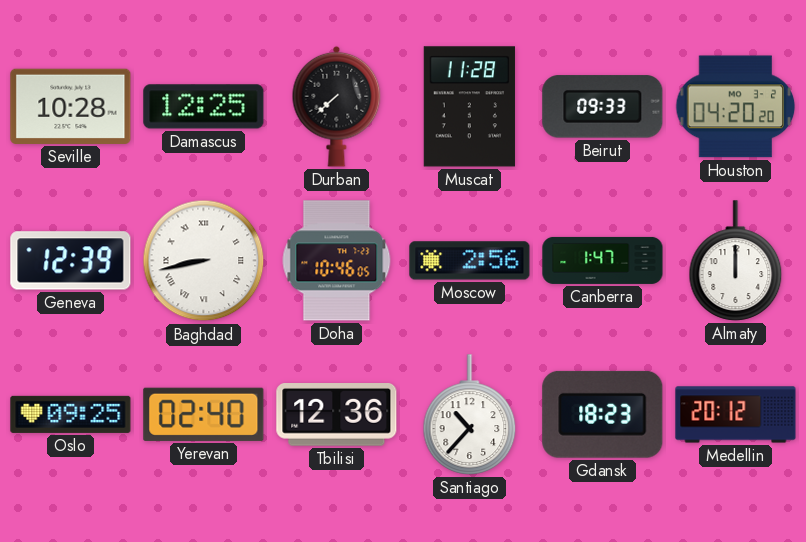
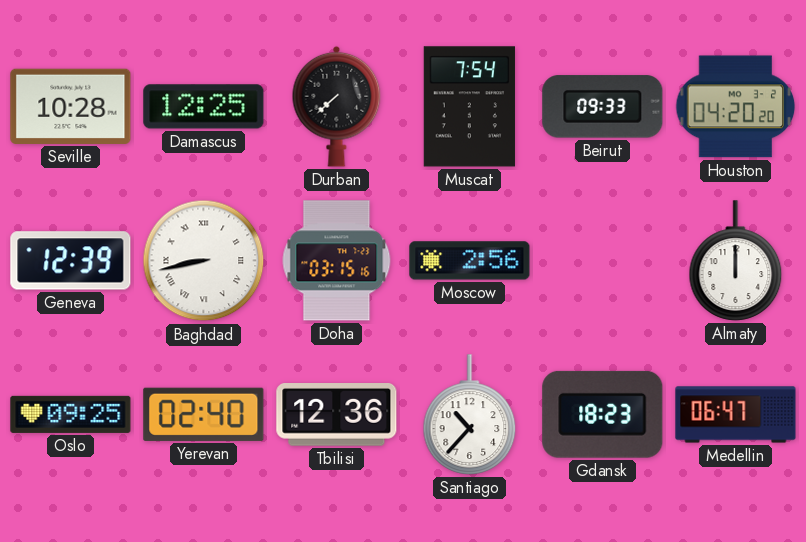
Muscat: 11:28 -> 7:54 (469, 107)
Doha: 10:46 -> 03:15 (337, 261)
Canberra: 1:47 -> none (603, 260)
Medellin: 20:12 -> 06:47 (736, 415)
